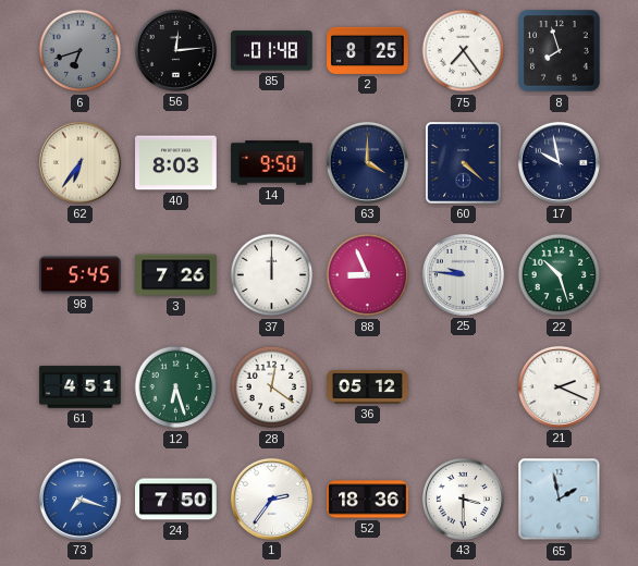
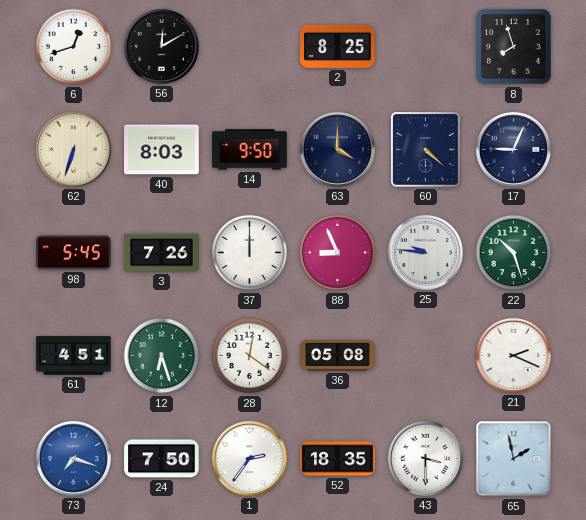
6: 6:42 -> 12:42 (74, 47)
6 dial: grey -> white (74, 47)
56: 12:14 -> 12:10 (161, 46)
85: 01:48 -> none (272, 51)
75: 7:24 -> none (464, 51)
62: 6:36 -> 6:33 (73, 149)
17: 9:58 -> 9:04 (513, 149)
36: 05:12 -> 05:08 (338, 355)
52: 18:36 -> 18:35 (338, 459)
